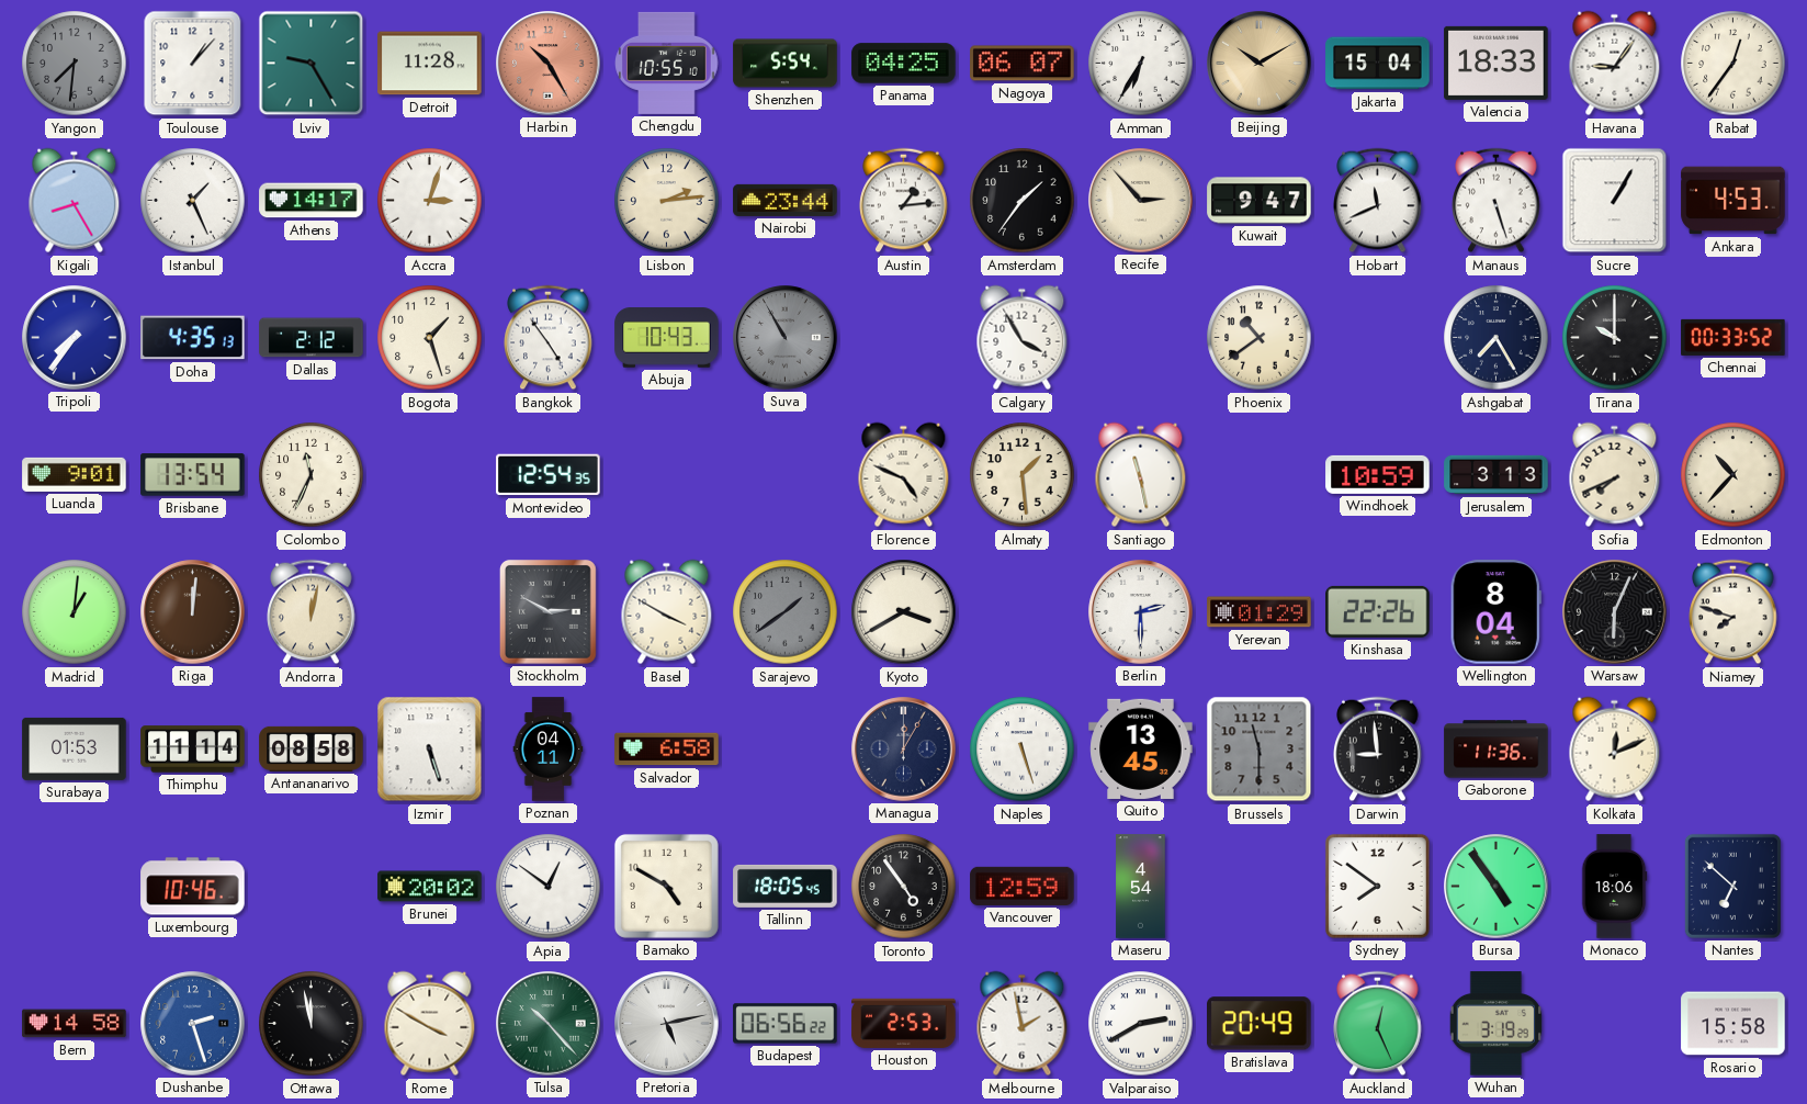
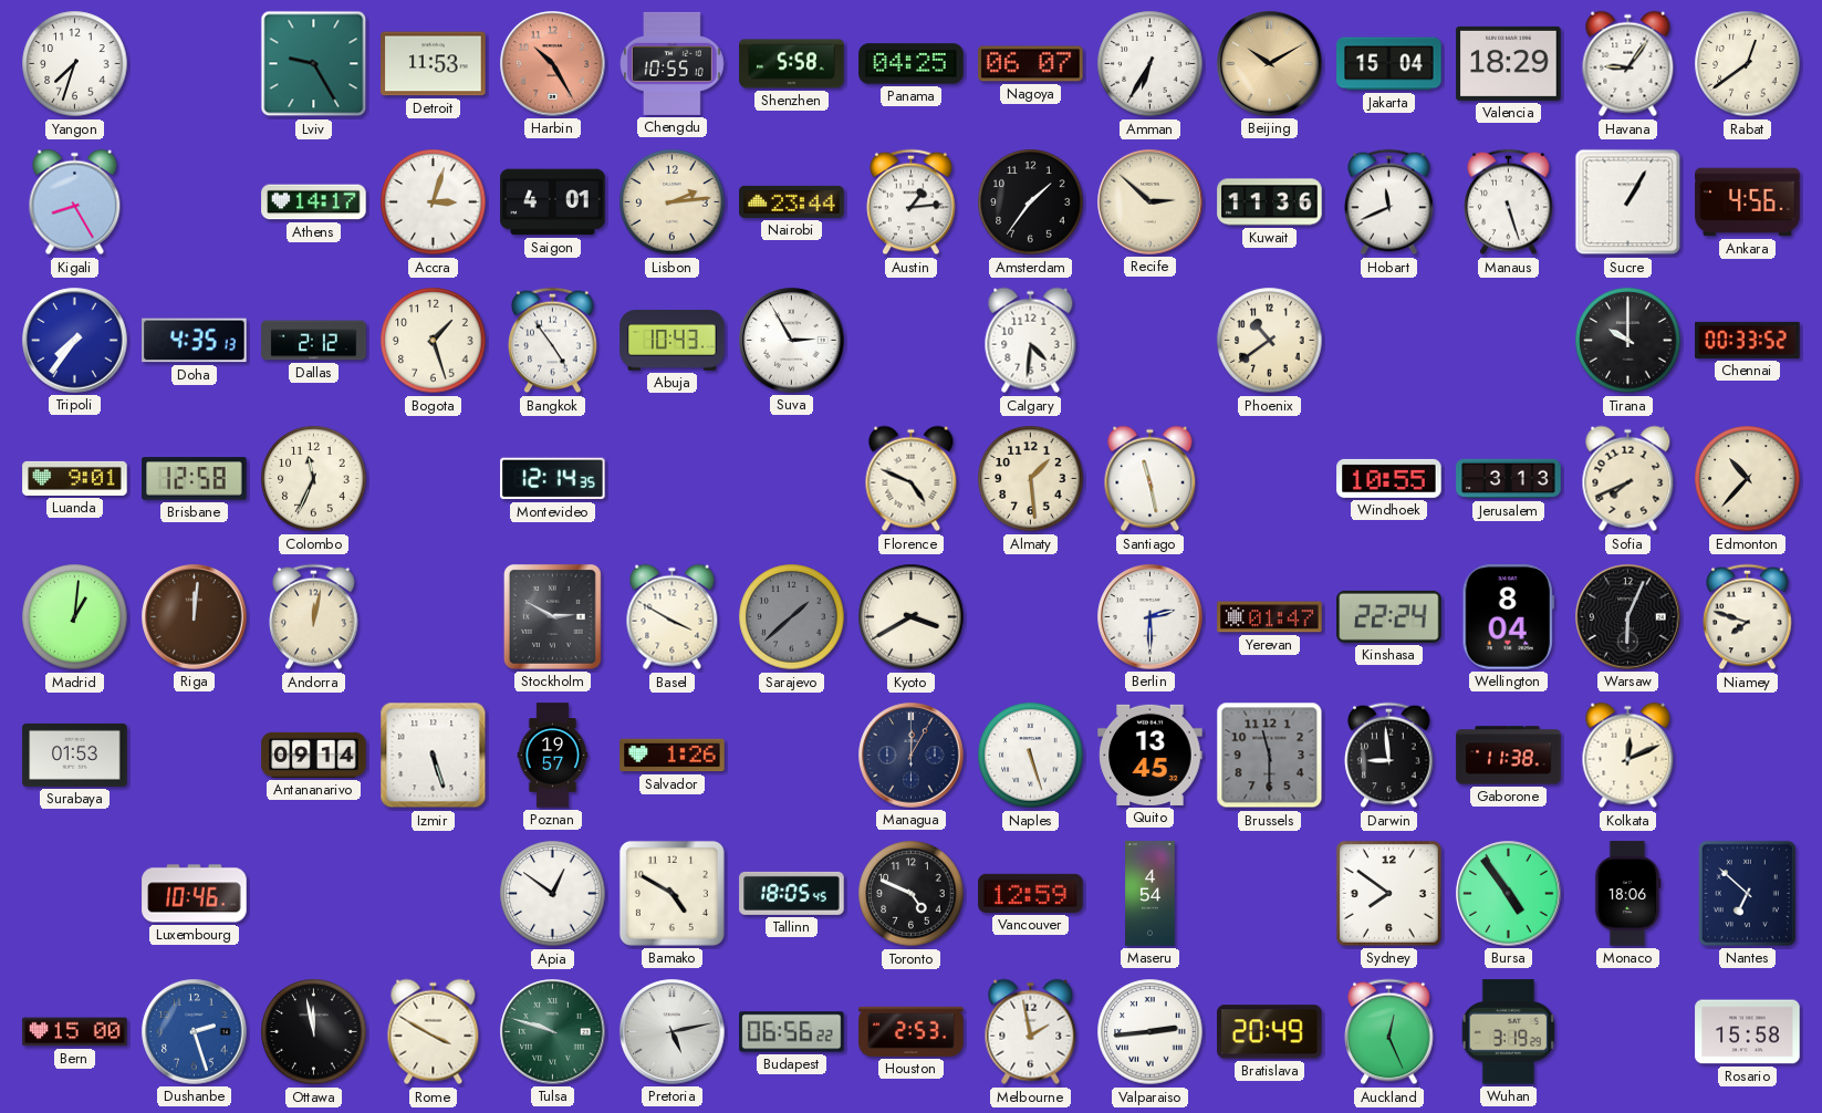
Yangon: 7:31 -> 7:33 (75, 64)
Yangon dial: grey -> white (75, 64)
Toulouse: 1:07 -> none (193, 64)
Detroit: 11:28 -> 11:53 (434, 64)
Shenzhen: 5:54 -> 5:58 (792, 64)
Valencia: 18:33 -> 18:29 (1509, 63)
Rabat: 12:36 -> 12:39 (1748, 64)
Istanbul: 1:26 -> none (193, 201)
Saigon: none -> 4:01 (553, 202)
Recife: 2:53 -> 2:52 (1151, 202)
Kuwait: 9:47 -> 11:36 (1270, 202)
Ankara: 4:53 -> 4:56 (1748, 202)
Suva: 10:55 -> 2:55 (792, 341)
Suva dial: grey -> white (792, 341)
Calgary: 3:55 -> 4:31 (1031, 341)
Ashgabat: 7:25 -> none (1497, 338)
Brisbane: 13:54 -> 12:58 (195, 479)
Montevideo: 12:54 -> 12:14 (553, 479)
Windhoek: 10:59 -> 10:55 (1389, 478)
Sarajevo: 1:39 -> 1:38 (792, 617)
Yerevan: 01:29 -> 01:47 (1270, 617)
Kinshasa: 22:26 -> 22:24 (1389, 616)
Thimphu: 11:14 -> none (193, 750)
Antananarivo: 08:58 -> 09:14 (314, 755)
Poznan: 04:11 -> 19:57 (553, 756)
Salvador: 6:58 -> 1:26 (673, 756)
Gaborone: 11:36 -> 11:38 (1509, 756)
Brunei: 20:02 -> none (430, 887)
Toronto: 4:54 -> 4:49 (912, 894)
Bern: 14:58 -> 15:00 (75, 1032)
Tulsa: 10:23 -> 9:48 (553, 1032)
Valparaiso: 2:40 -> 2:44 (1151, 1032)
